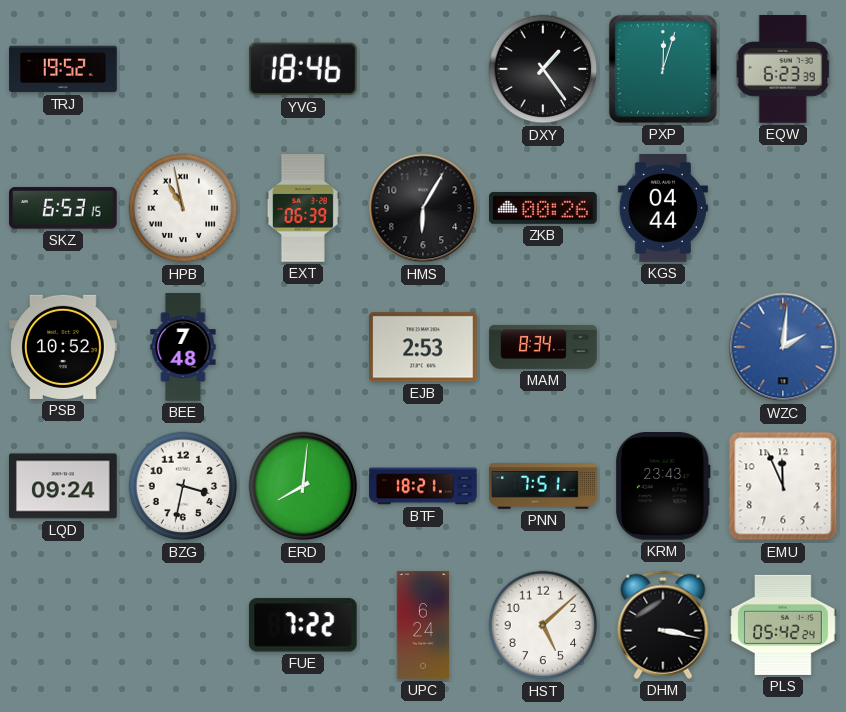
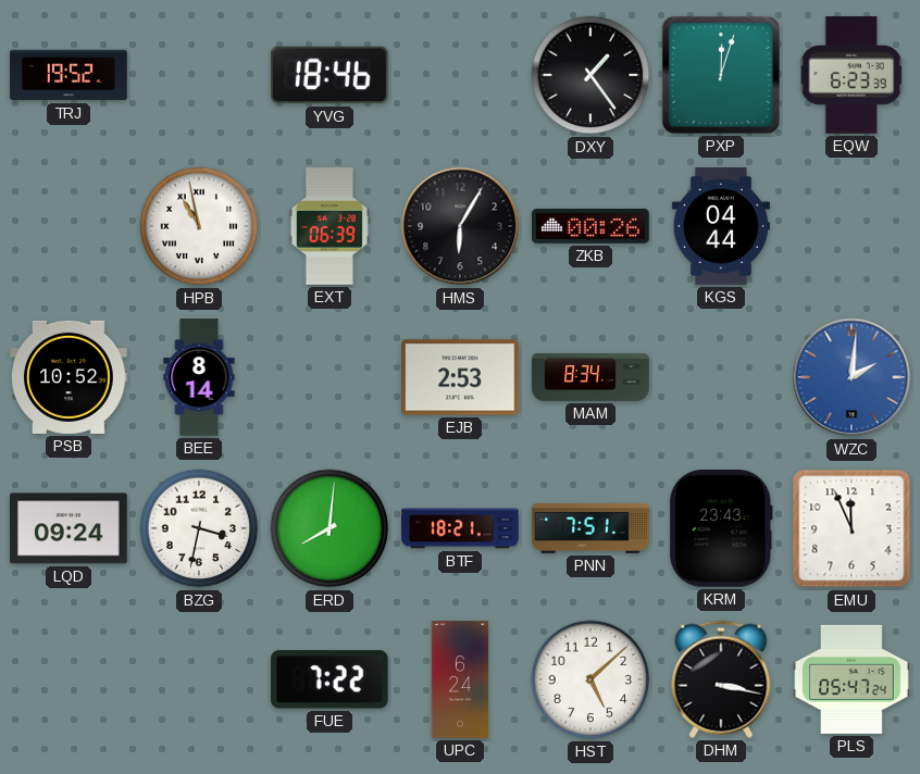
SKZ: 6:53 -> none (64, 208)
BEE: 7:48 -> 8:14 (199, 377)
PLS: 05:42 -> 05:47 (851, 679)
